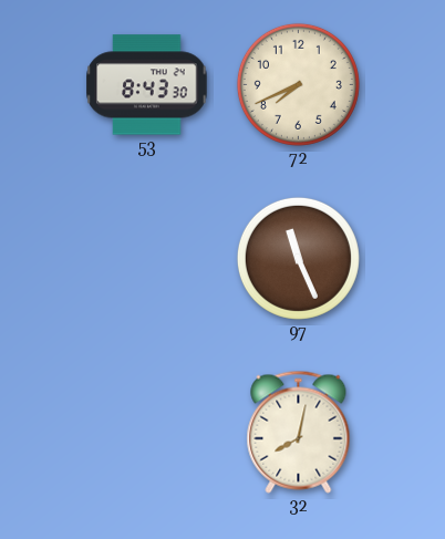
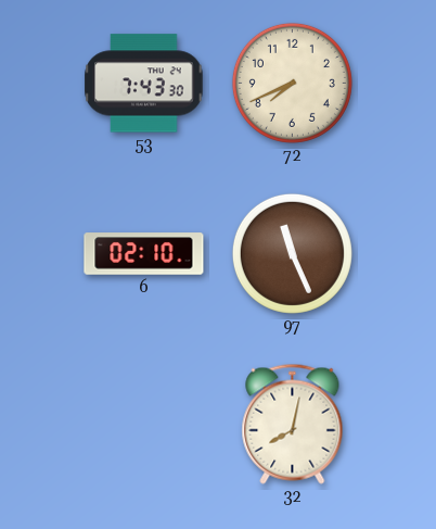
53: 8:43 -> 7:43 (144, 84)
6: none -> 02:10 (144, 254)
